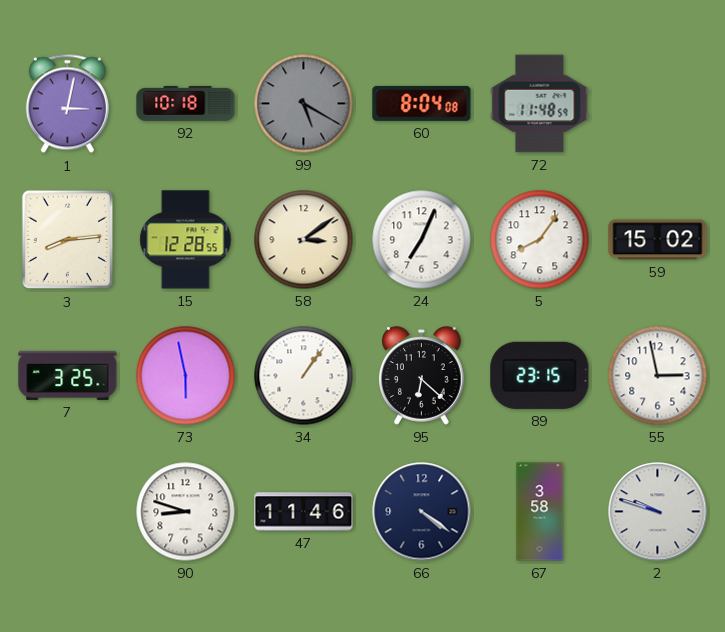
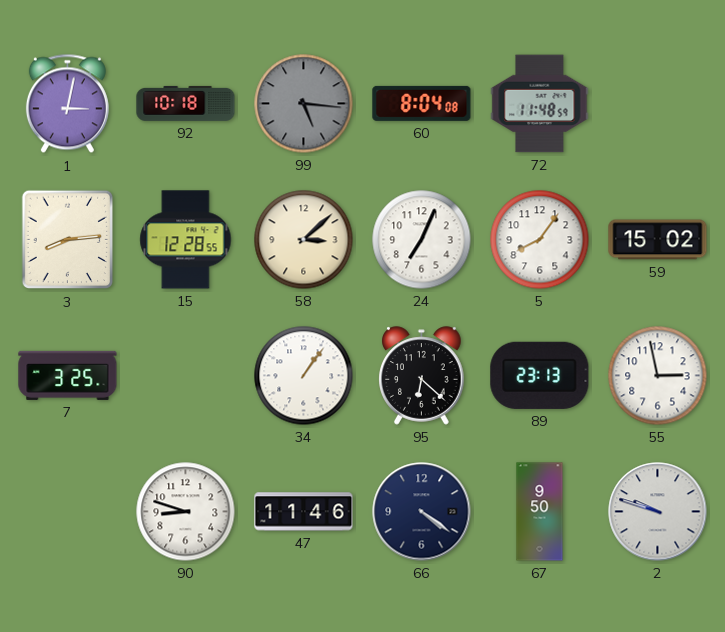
99: 5:20 -> 5:16 (304, 104)
58: 3:09 -> 3:08 (304, 240)
73: 5:58 -> none (186, 376)
89: 23:15 -> 23:13 (540, 375)
67: 3:58 -> 9:50 (540, 512)
